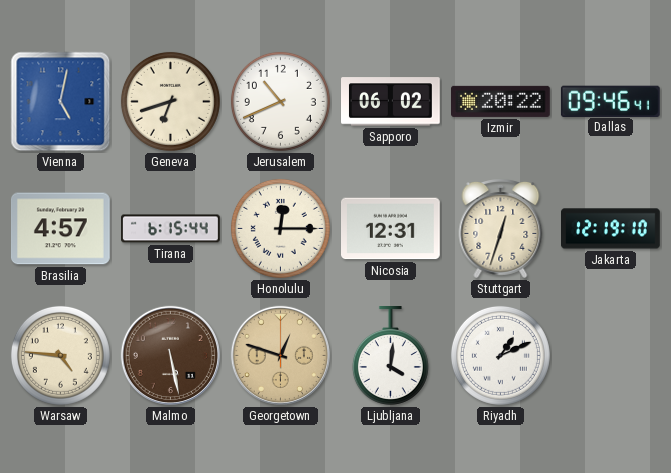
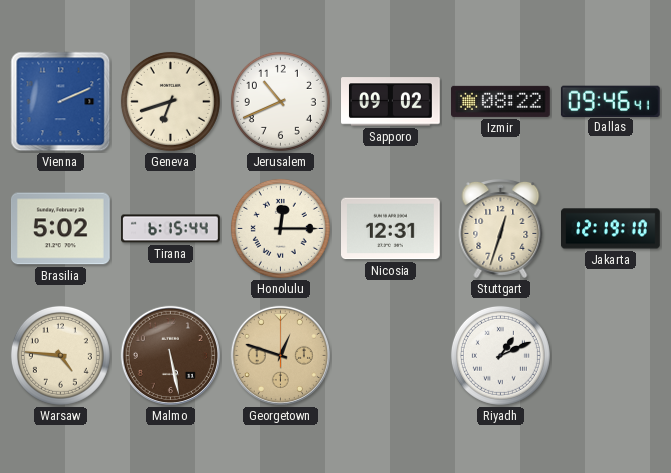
Vienna: 5:02 -> 2:11 (61, 102)
Sapporo: 06:02 -> 09:02 (391, 102)
Izmir: 20:22 -> 08:22 (501, 101)
Brasilia: 4:57 -> 5:02 (61, 229)
Ljubljana: 4:01 -> none (390, 356)
